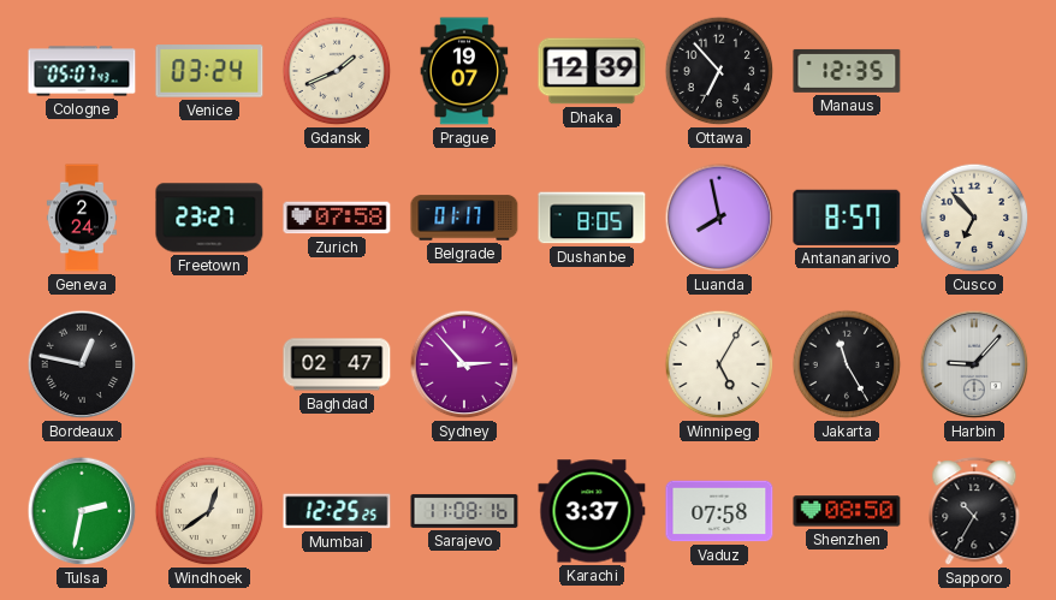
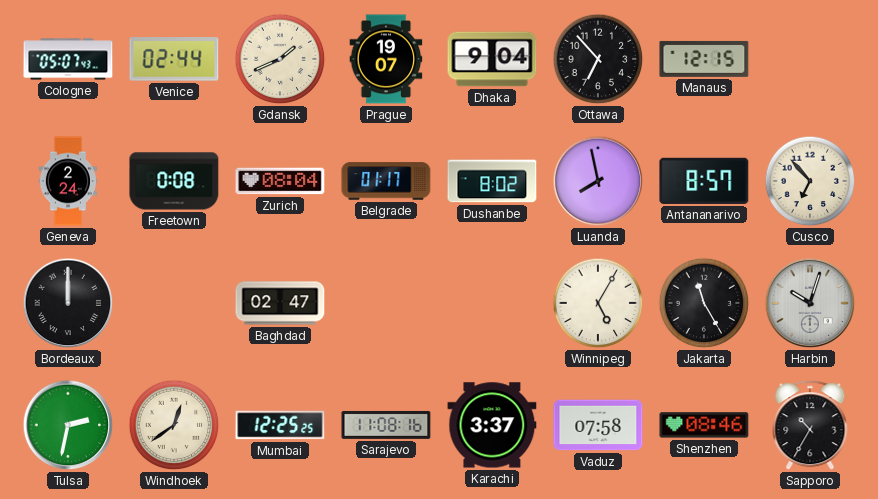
Venice: 03:24 -> 02:44 (174, 59)
Dhaka: 12:39 -> 9:04 (492, 59)
Manaus: 12:35 -> 12:15 (704, 59)
Freetown: 23:27 -> 0:08 (174, 181)
Zurich: 07:58 -> 08:04 (280, 181)
Dushanbe: 8:05 -> 8:02 (492, 181)
Bordeaux: 12:47 -> 12:00 (68, 303)
Sydney: 2:53 -> none (464, 364)
Harbin: 9:07 -> 10:03 (810, 303)
Shenzhen: 08:50 -> 08:46 (704, 425)
